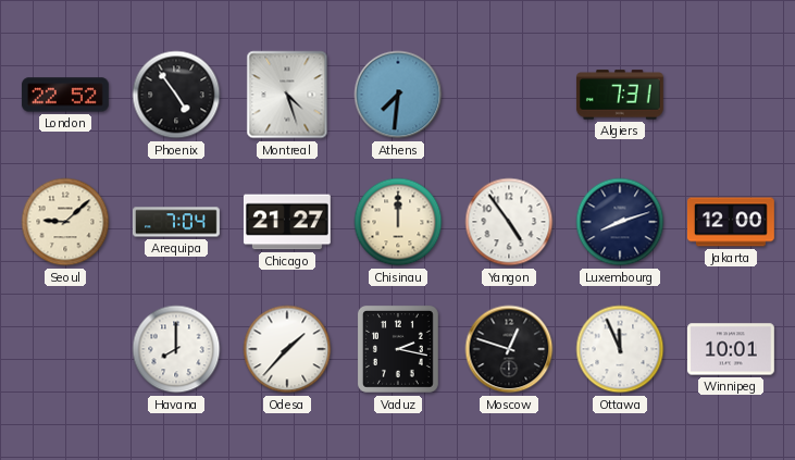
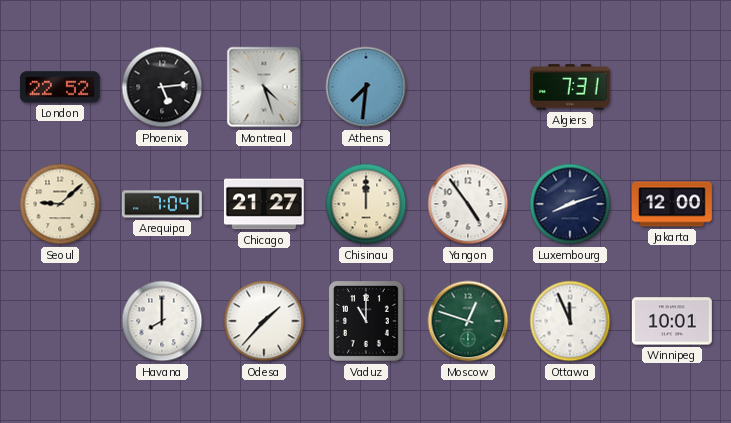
Phoenix: 4:54 -> 5:14 (162, 87)
Vaduz: 2:17 -> 11:00 (366, 321)
Moscow dial: black -> green (468, 321)
